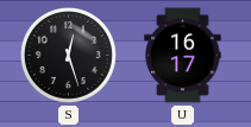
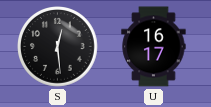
S: 12:27 -> 12:29 (58, 47)
